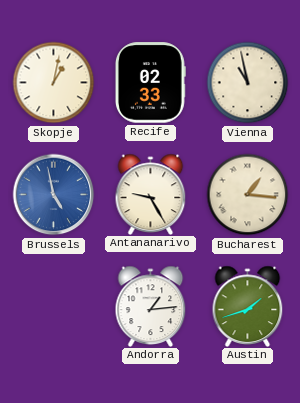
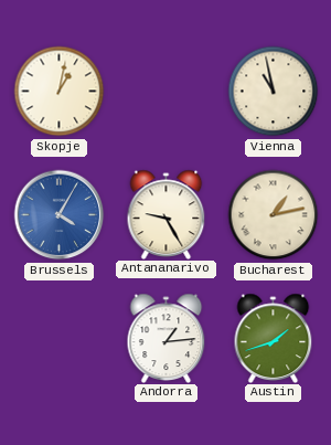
Recife: 02:33 -> none (150, 83)
Brussels: 4:58 -> 4:05 (60, 215)
Bucharest: 1:16 -> 1:13 (274, 215)
